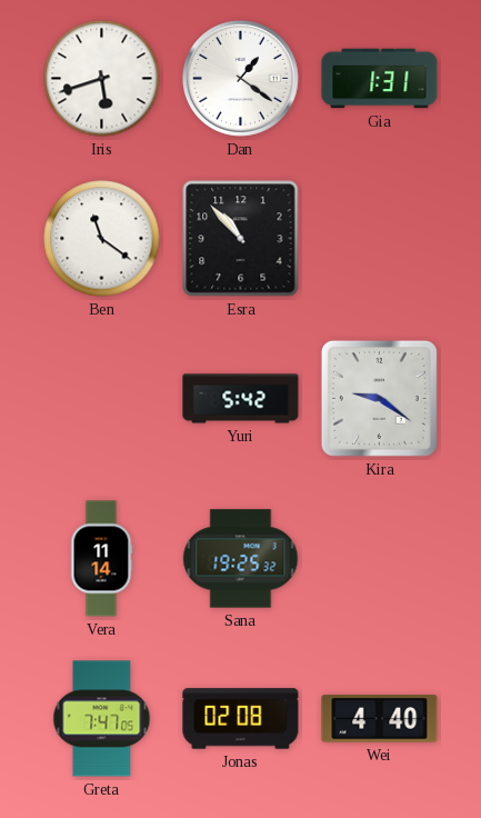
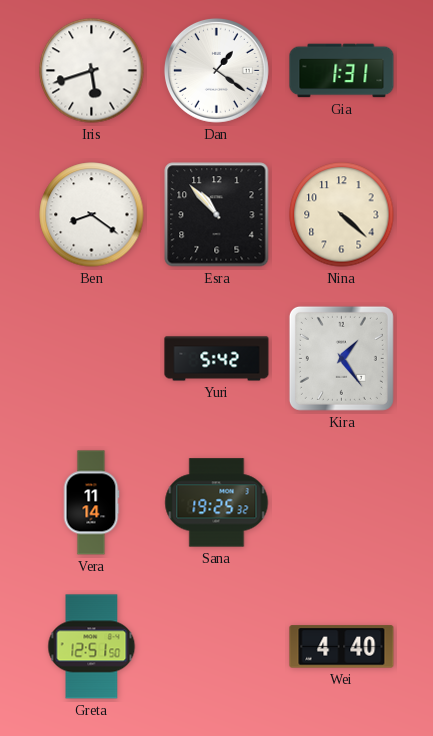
Ben: 11:21 -> 8:21 (92, 215)
Nina: none -> 4:22 (342, 215)
Kira: 9:21 -> 1:24 (341, 358)
Greta: 7:47 -> 12:51 (92, 647)
Jonas: 02:08 -> none (241, 719)
